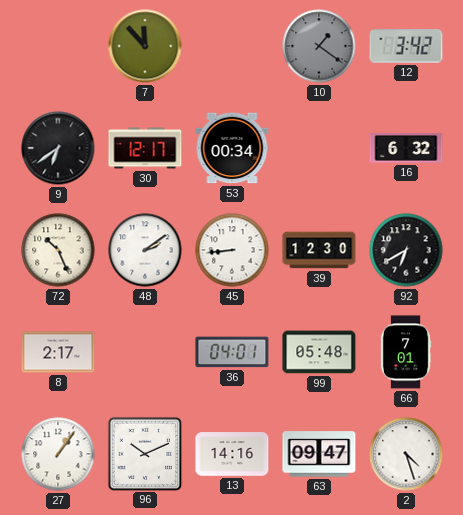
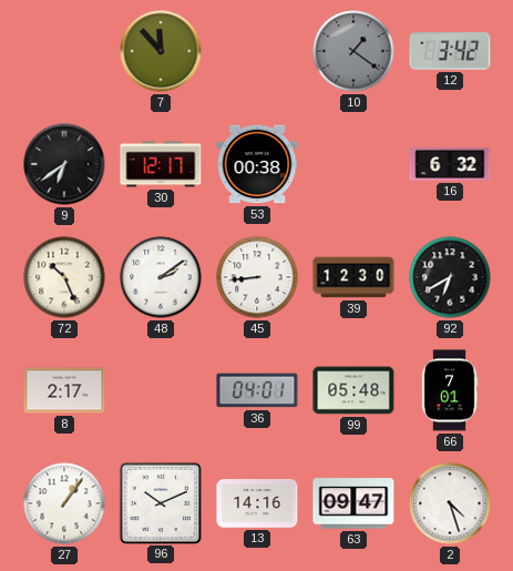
53: 00:34 -> 00:38 (257, 164)
